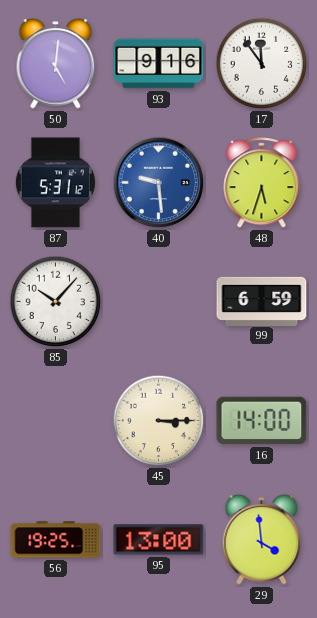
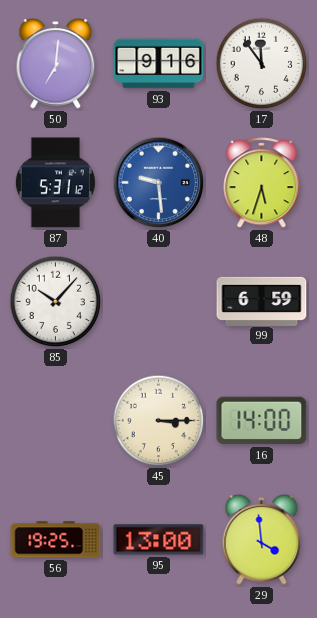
50: 5:01 -> 7:01 (56, 64)
